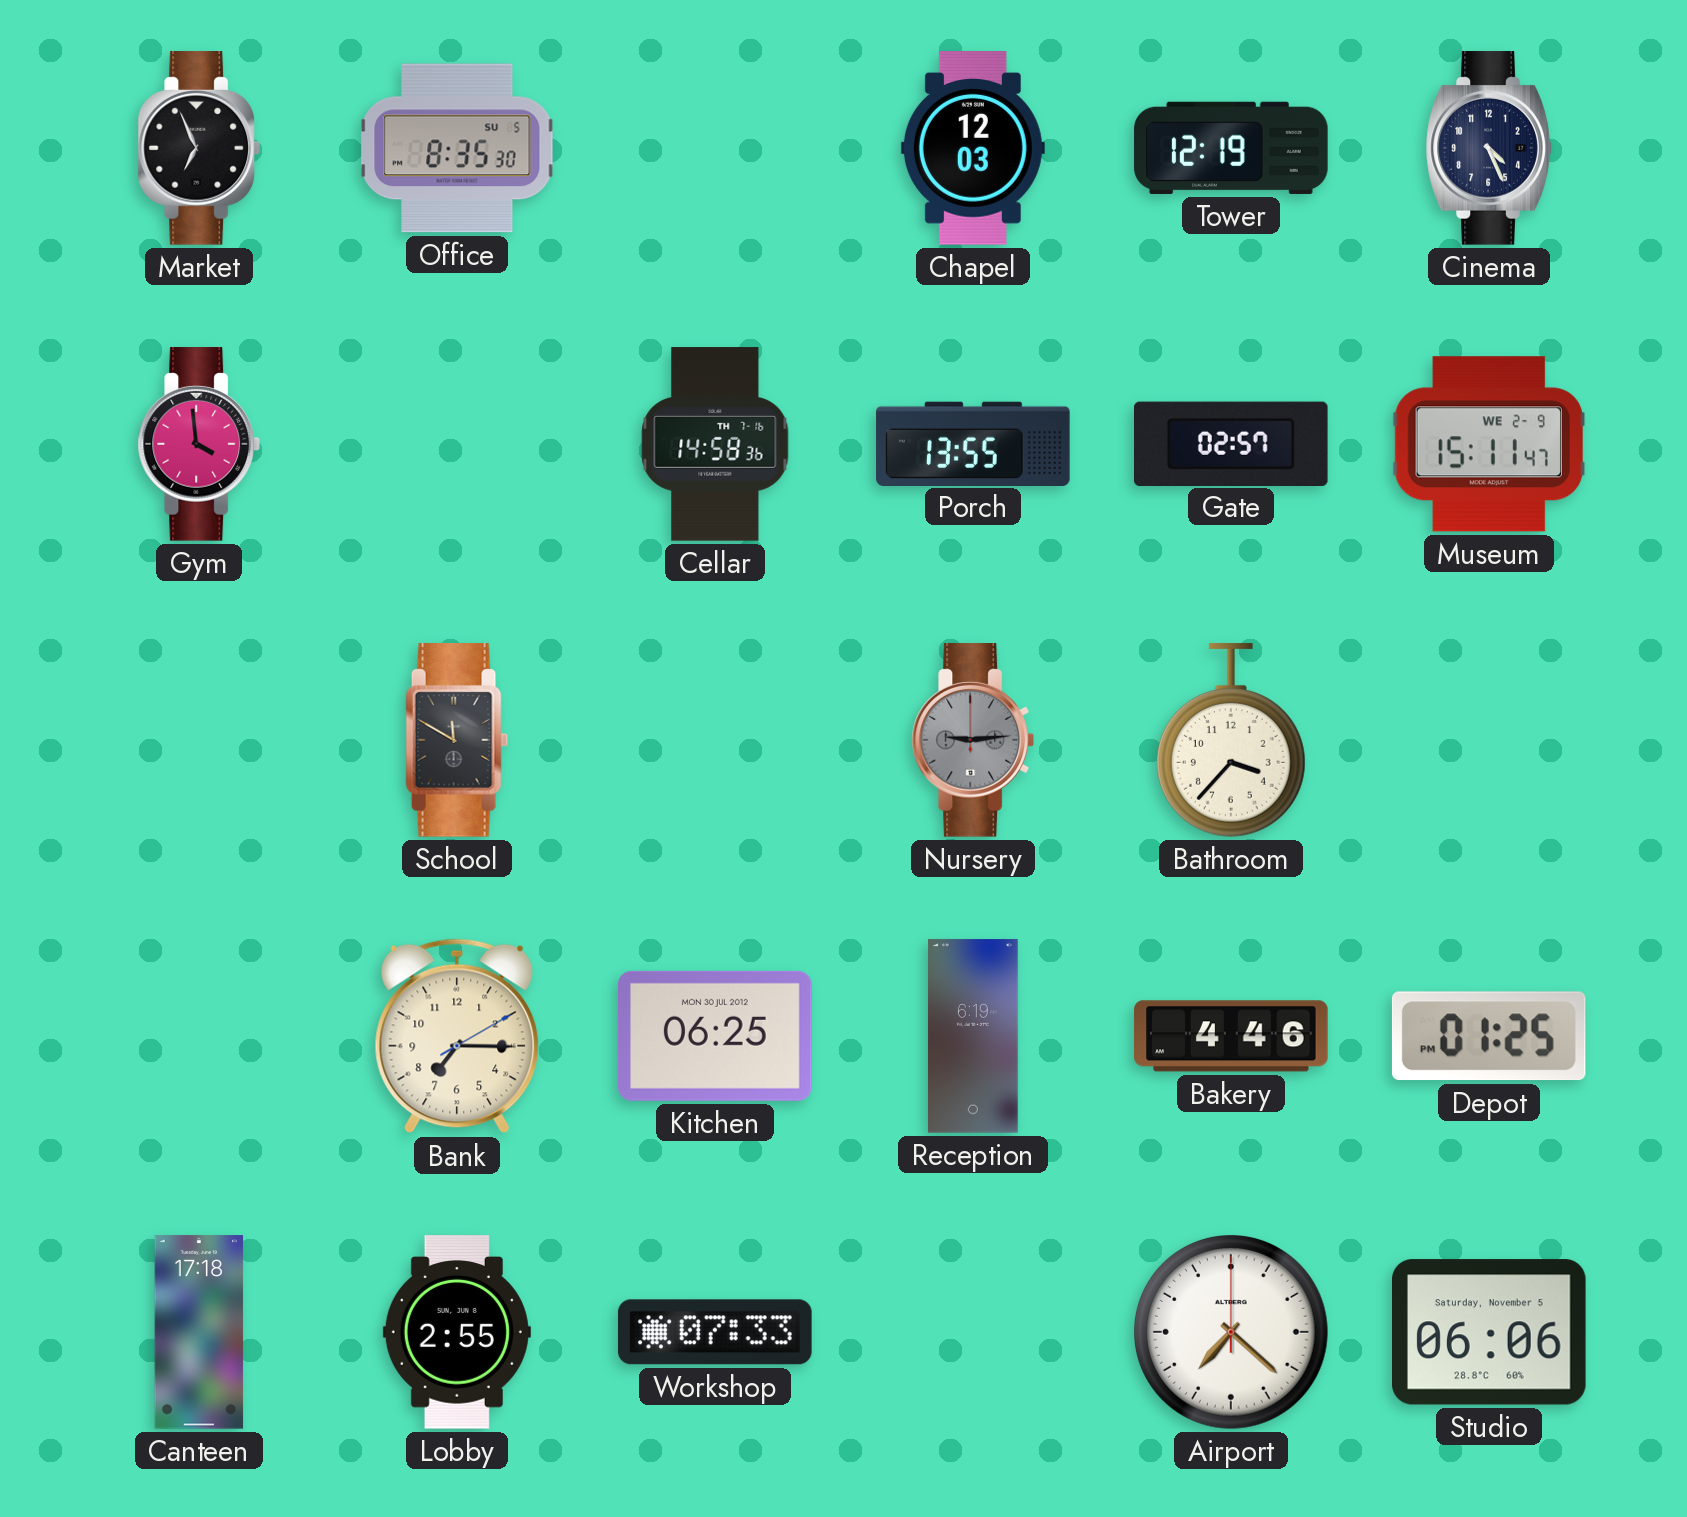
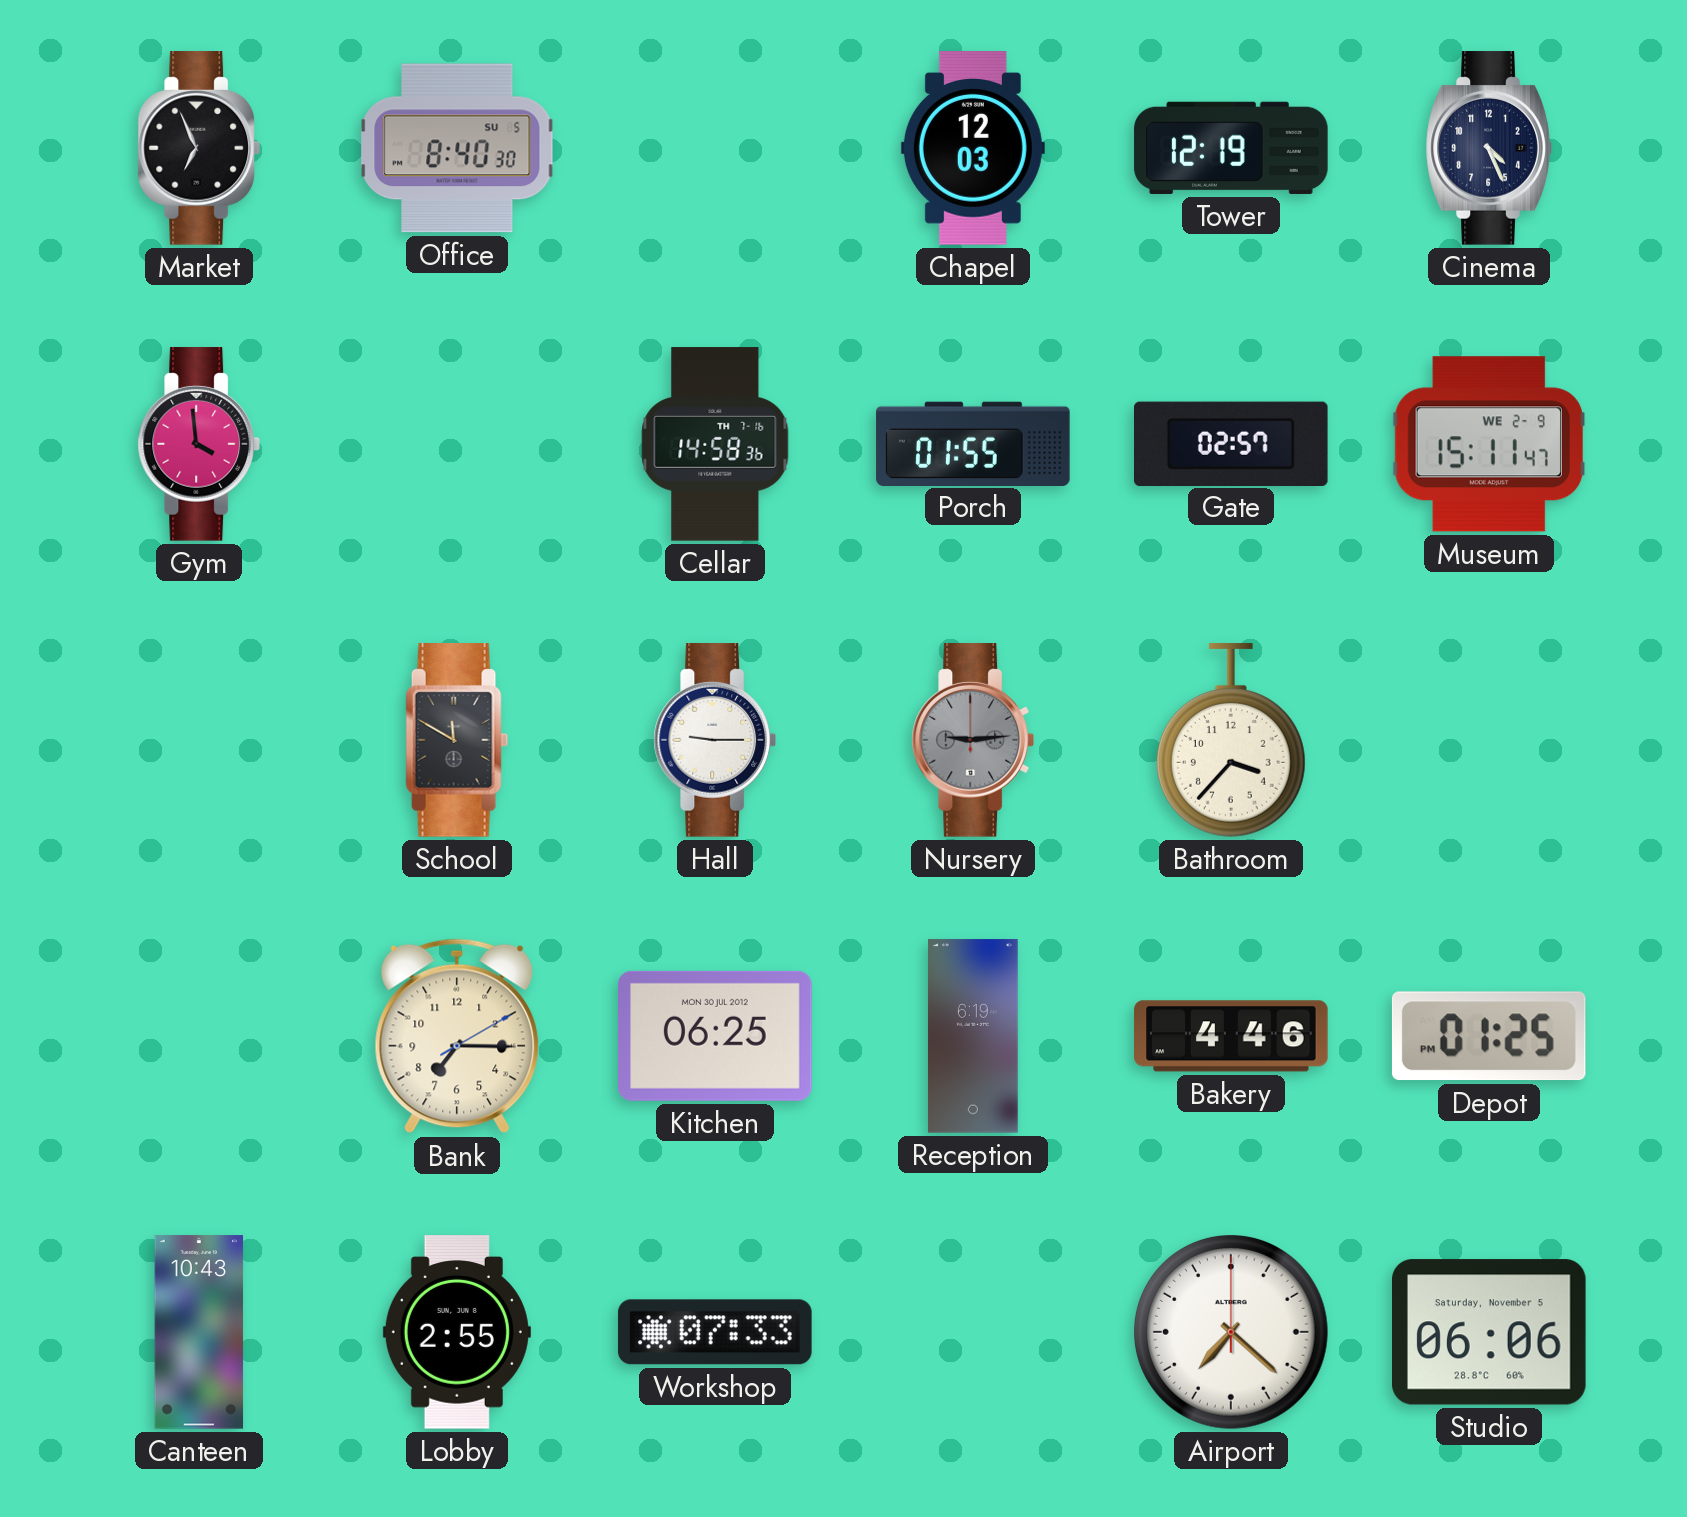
Office: 8:35 -> 8:40 (457, 148)
Porch: 13:55 -> 01:55 (973, 443)
Hall: none -> 9:15 (715, 740)
Canteen: 17:18 -> 10:43 (199, 1332)
